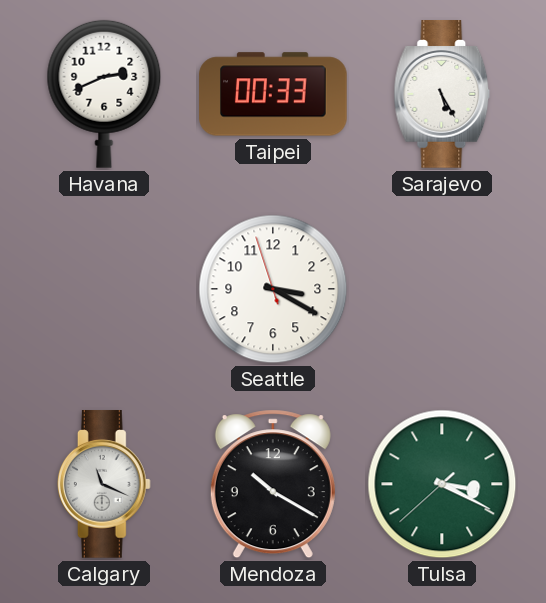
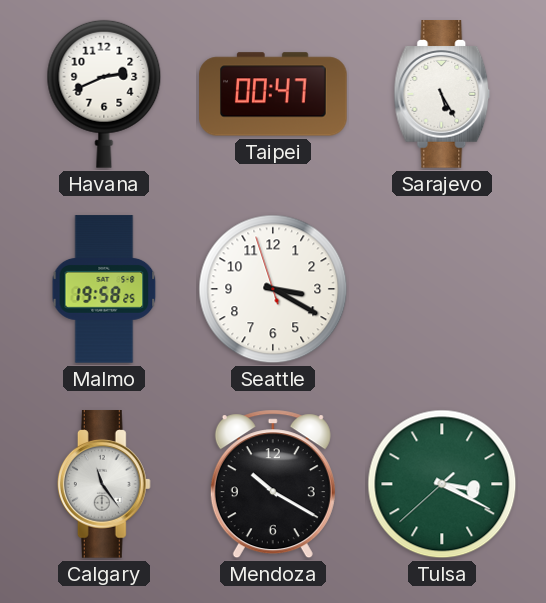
Taipei: 00:33 -> 00:47 (273, 94)
Malmo: none -> 19:58 (104, 289)
Calgary: 11:19 -> 11:24 (104, 484)
